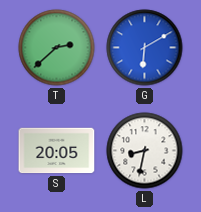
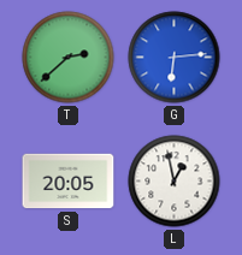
G: 6:10 -> 6:14 (175, 58)
L: 8:32 -> 12:58 (175, 182)
